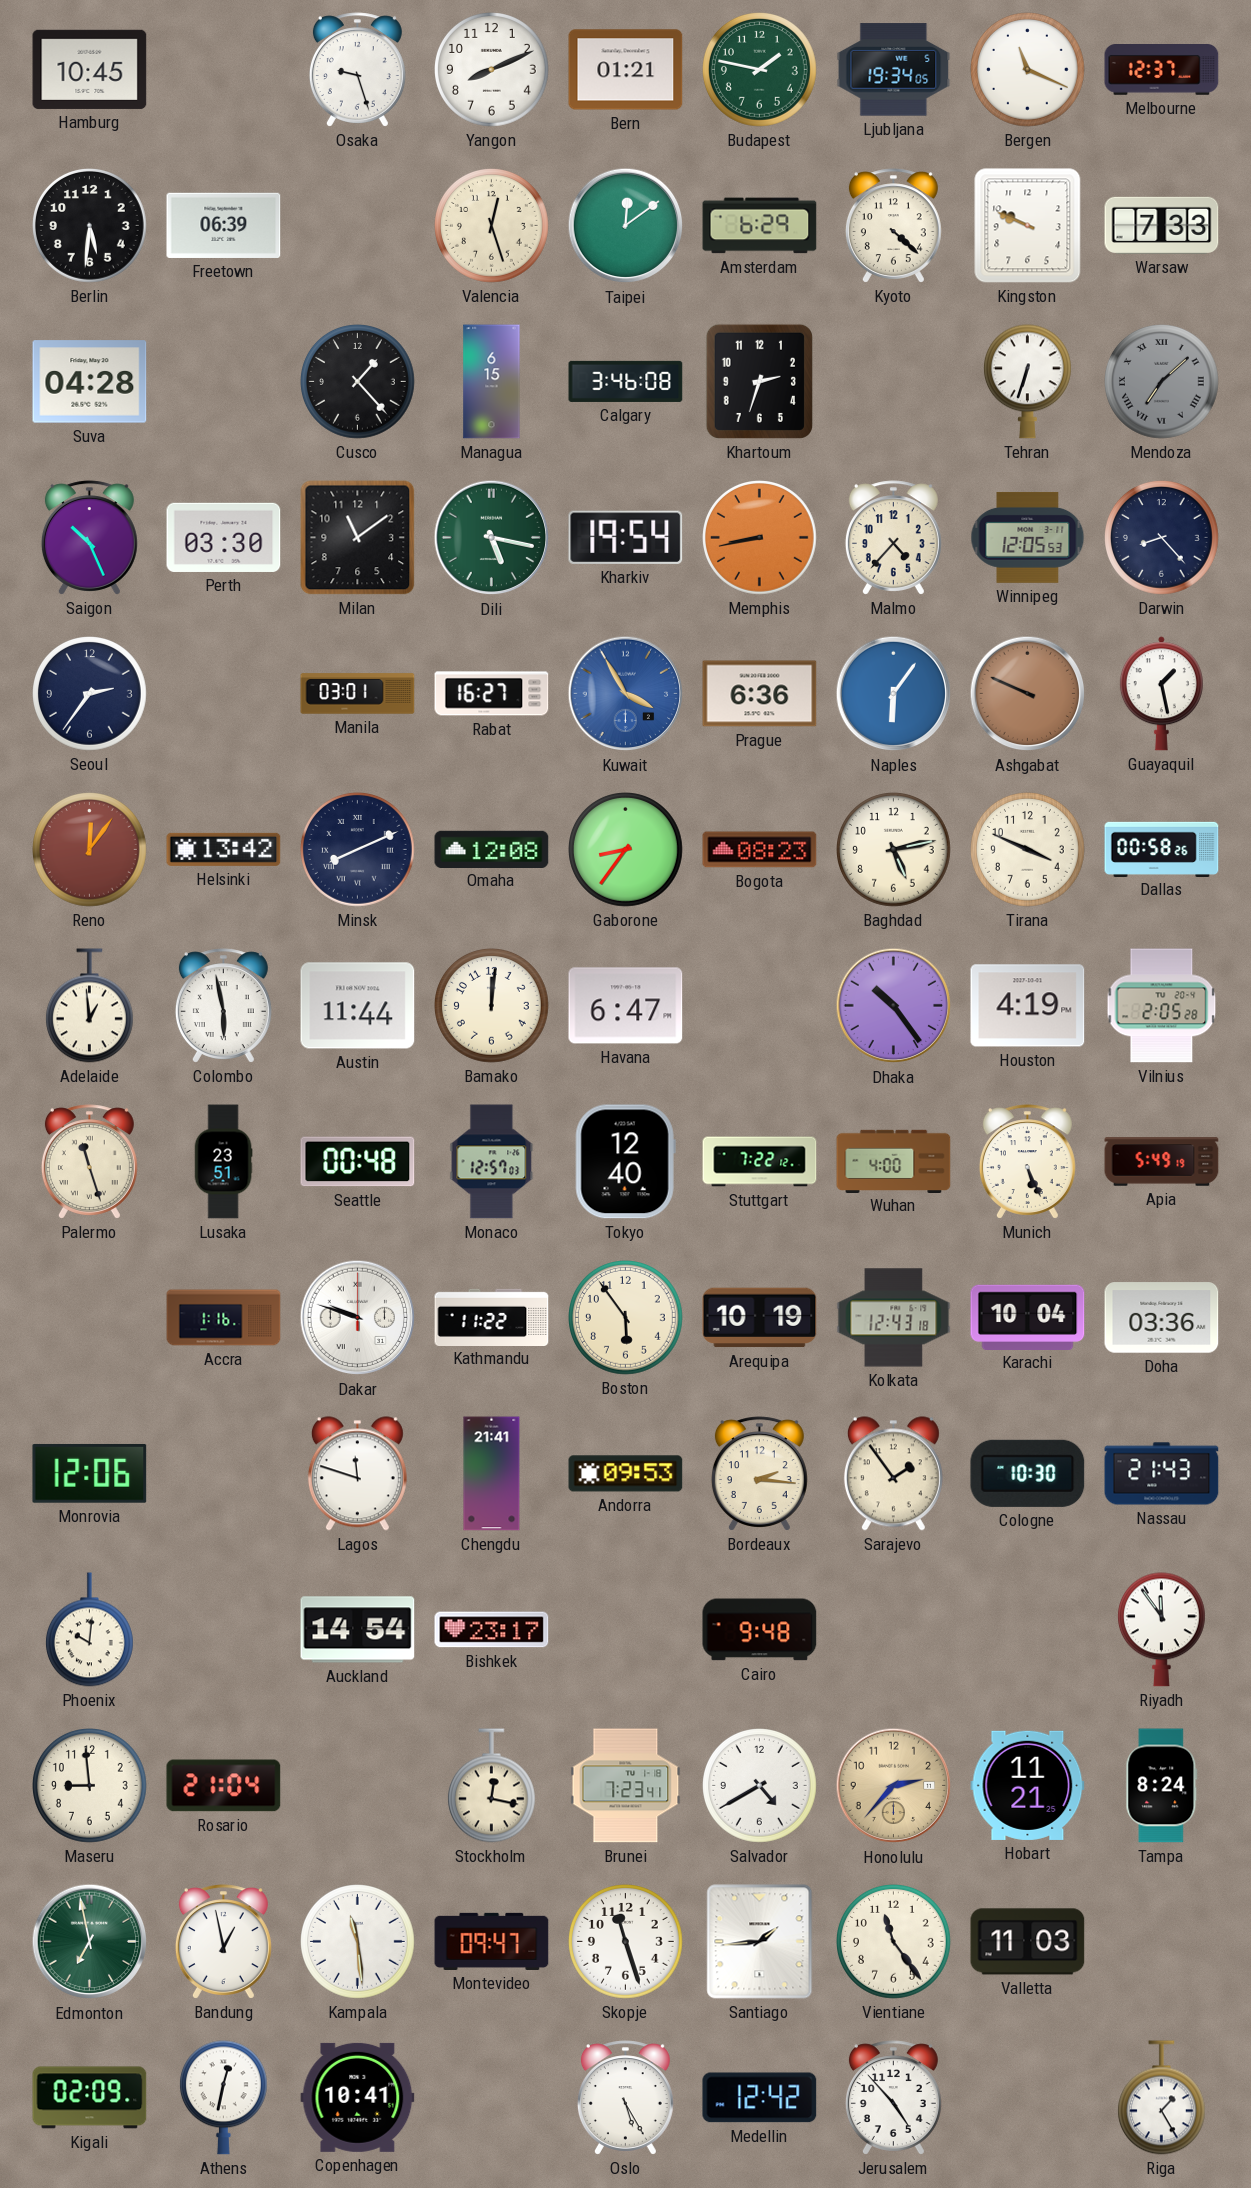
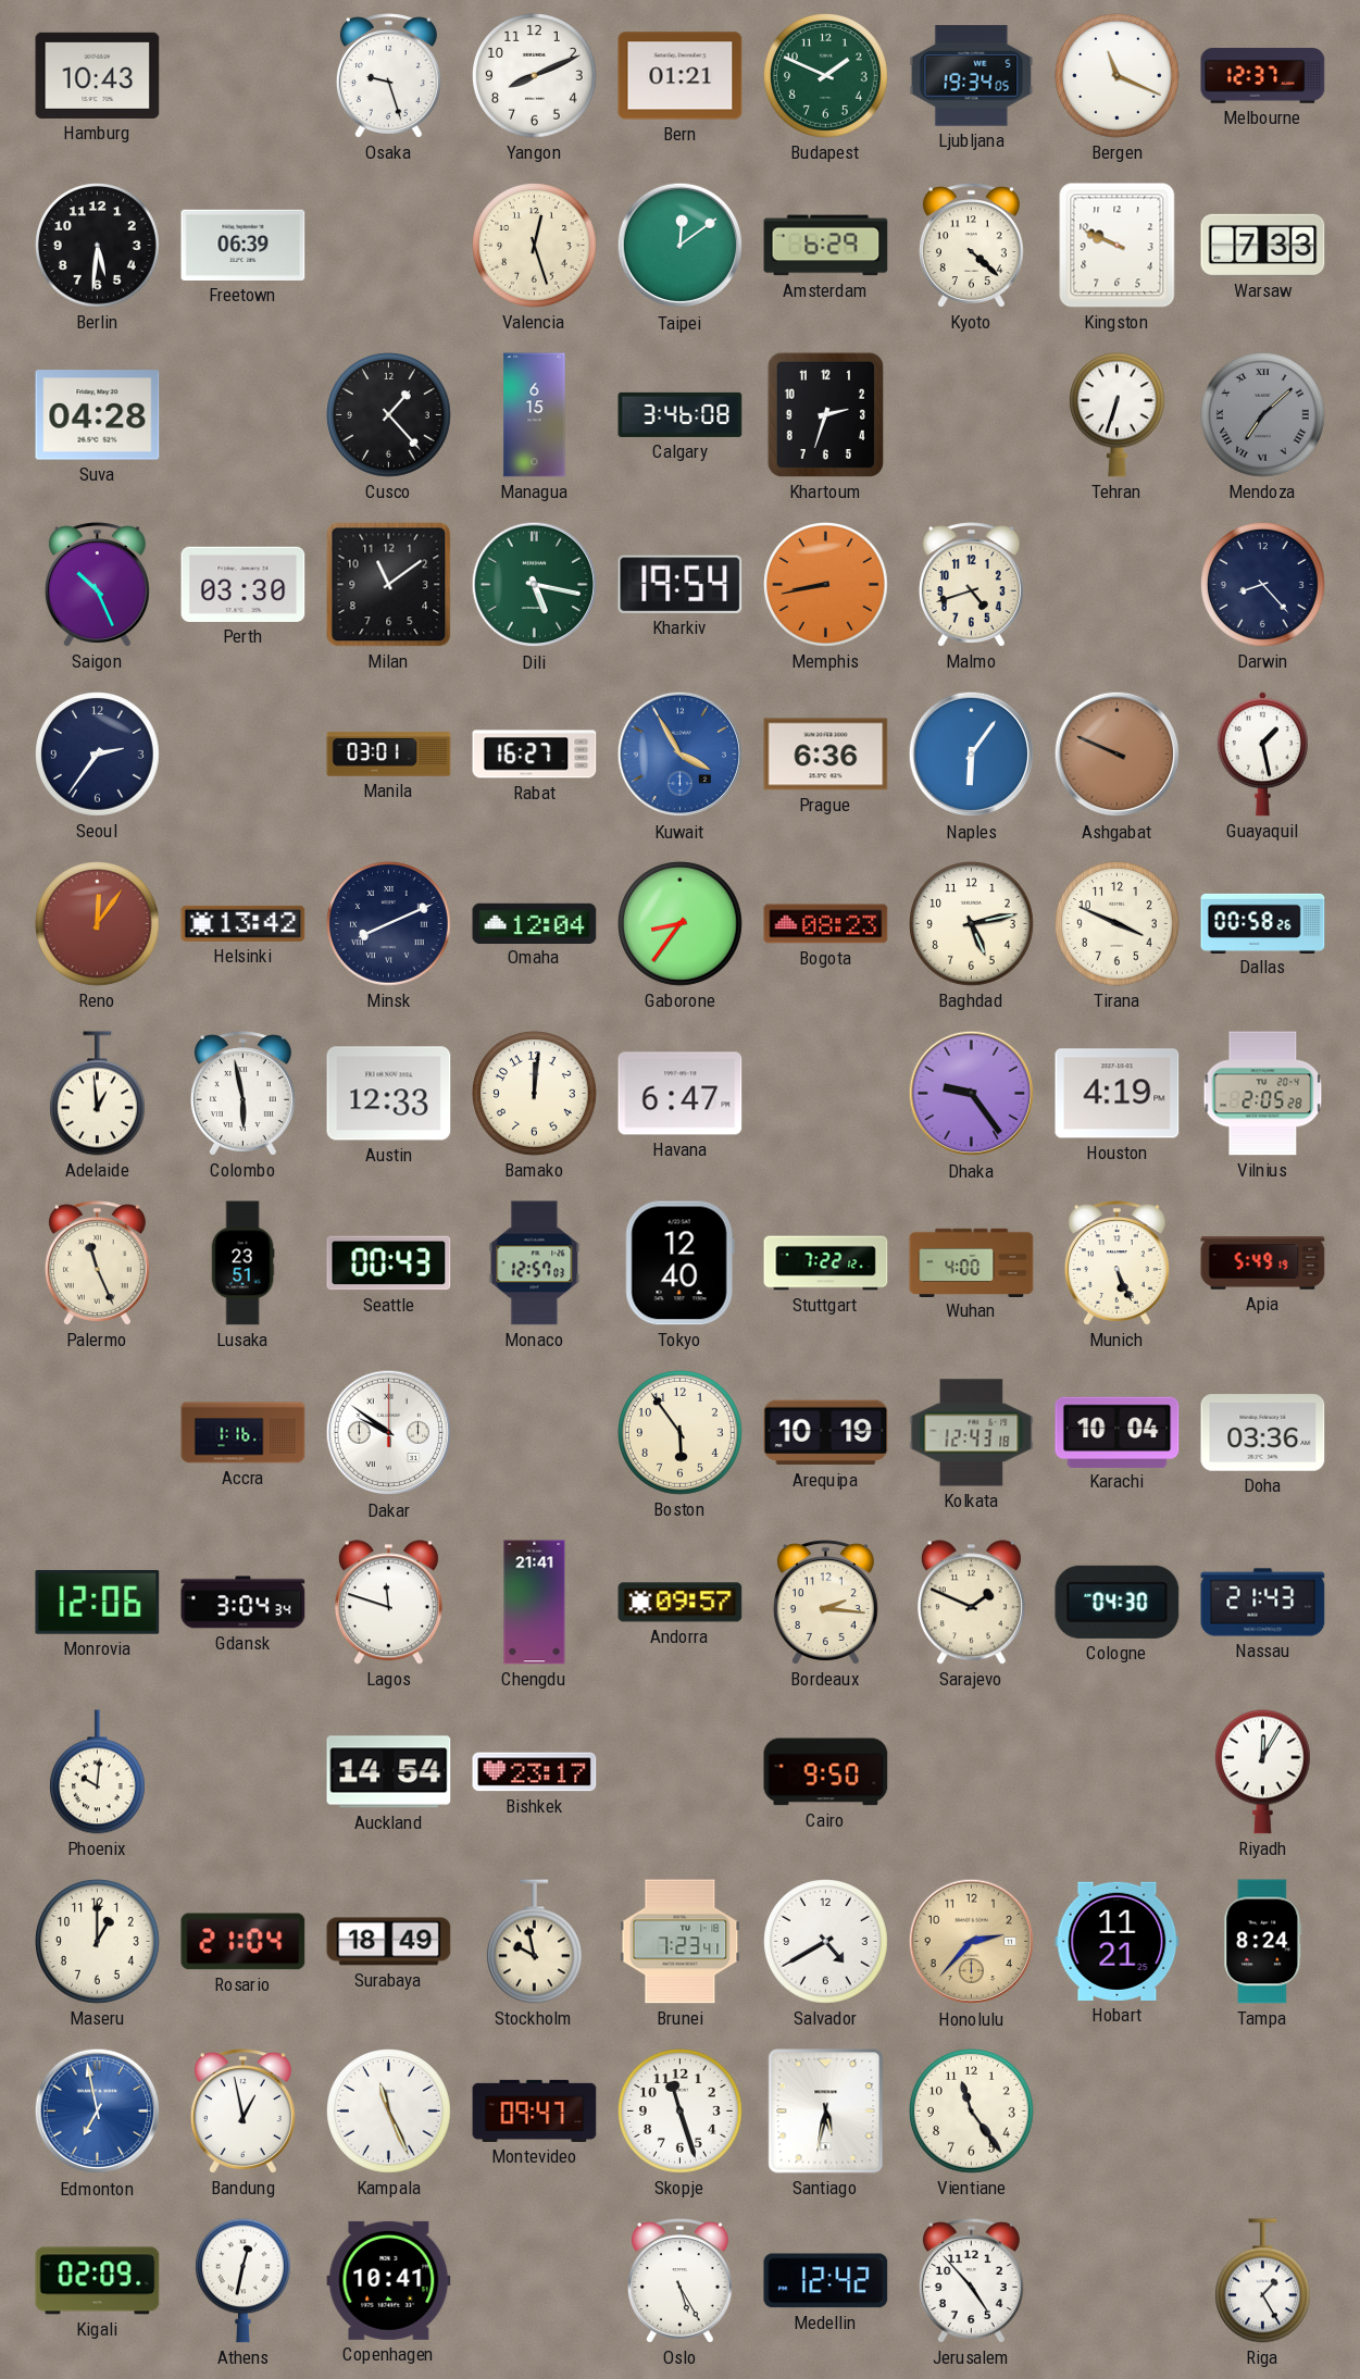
Hamburg: 10:45 -> 10:43 (98, 75)
Budapest: 1:47 -> 1:49 (826, 76)
Malmo: 4:37 -> 4:42 (971, 585)
Winnipeg: 12:05 -> none (1028, 537)
Omaha: 12:08 -> 12:04 (535, 923)
Austin: 11:44 -> 12:33 (389, 1094)
Dhaka: 10:24 -> 9:24 (972, 1094)
Palermo: 11:27 -> 11:26 (97, 1263)
Seattle: 00:48 -> 00:43 (389, 1263)
Dakar: 9:48 -> 9:51 (389, 1433)
Kathmandu: 11:22 -> none (492, 1317)
Gdansk: none -> 3:04 (244, 1603)
Andorra: 09:53 -> 09:57 (681, 1603)
Sarajevo: 1:54 -> 1:49 (971, 1603)
Cologne: 10:30 -> 04:30 (1118, 1602)
Cairo: 9:48 -> 9:50 (826, 1772)
Riyadh: 11:54 -> 12:05 (1262, 1772)
Maseru: 8:59 -> 1:00 (98, 1942)
Surabaya: none -> 18:49 (389, 1942)
Stockholm: 12:17 -> 9:58 (534, 1942)
Edmonton dial: green -> blue (98, 2112)
Kampala: 11:29 -> 11:26 (389, 2112)
Santiago: 1:44 -> 5:32 (826, 2112)
Valletta: 11:03 -> none (1028, 1942)
